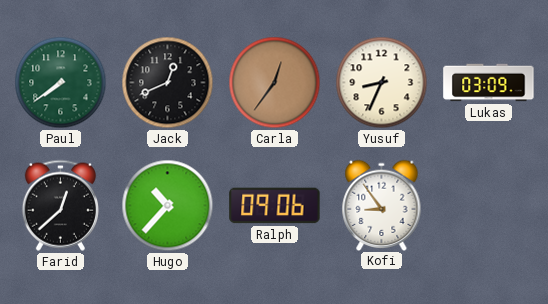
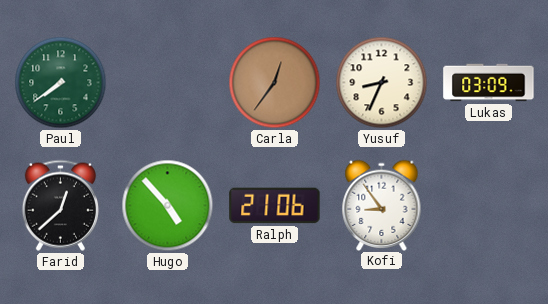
Jack: 12:41 -> none (168, 83)
Hugo: 10:37 -> 4:53 (168, 206)
Ralph: 09:06 -> 21:06 (275, 206)
